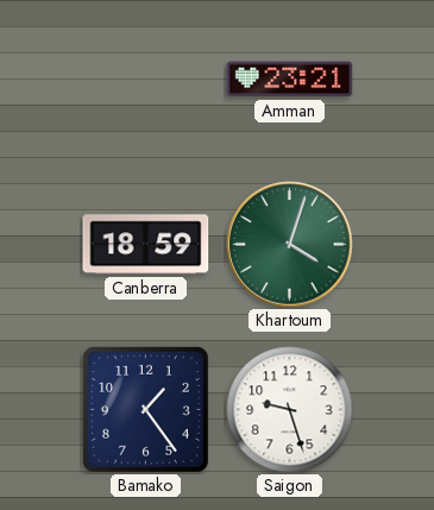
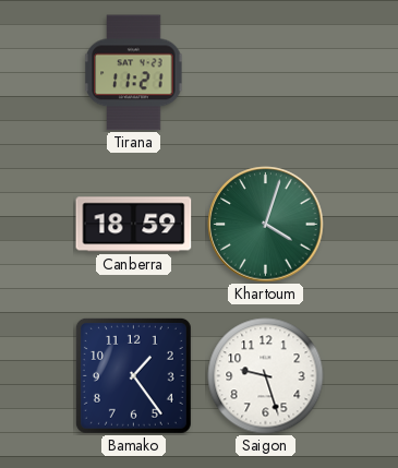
Tirana: none -> 11:21 (134, 73)
Amman: 23:21 -> none (290, 80)
